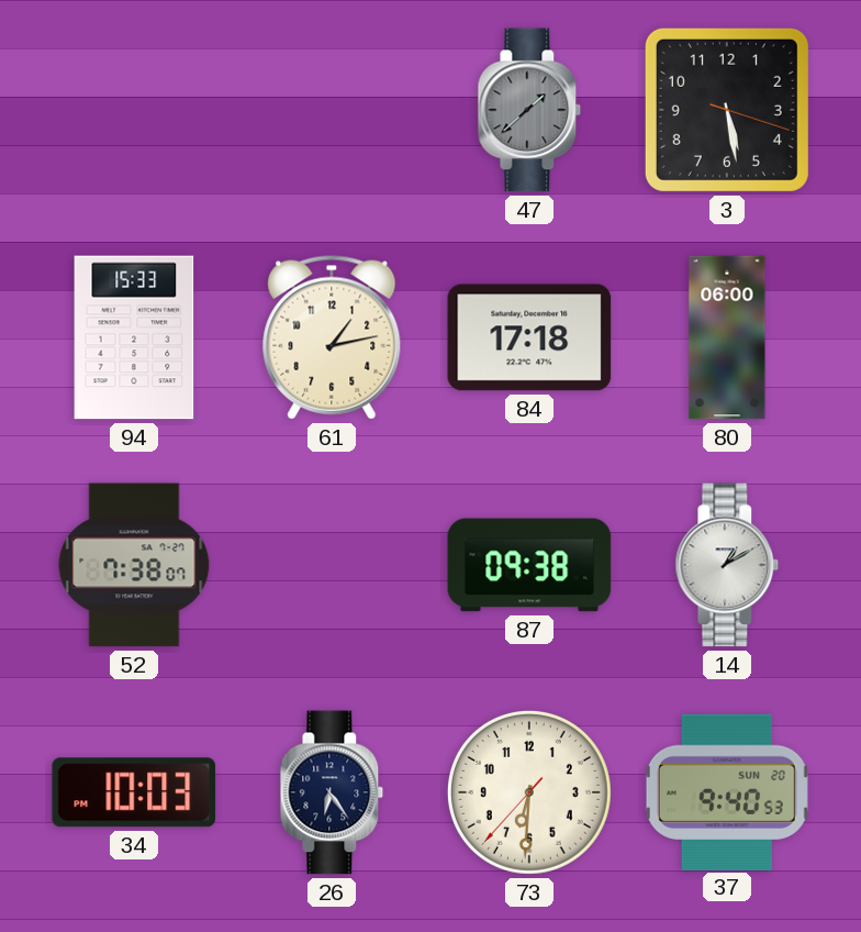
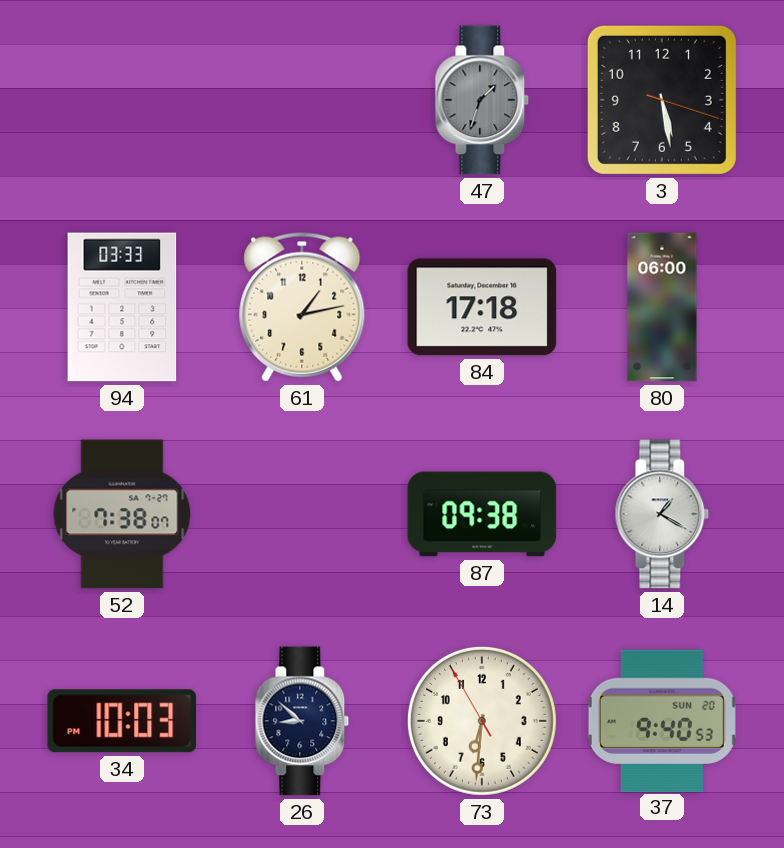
47: 1:38 -> 1:33 (482, 100)
94: 15:33 -> 03:33 (122, 307)
14: 1:10 -> 1:20 (662, 514)
26: 6:24 -> 8:52 (302, 721)
73: 6:30:37 -> 6:30:55 (482, 721)
